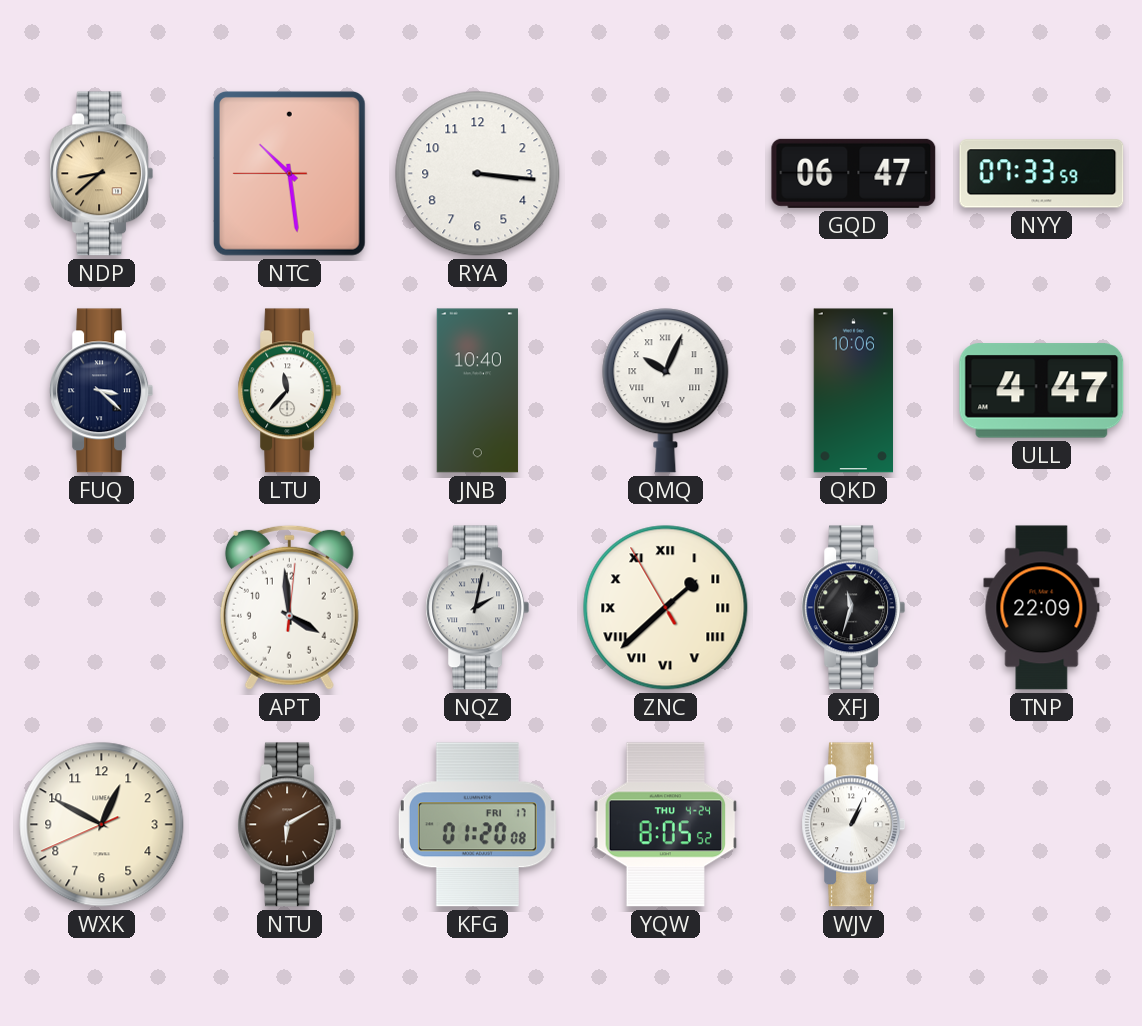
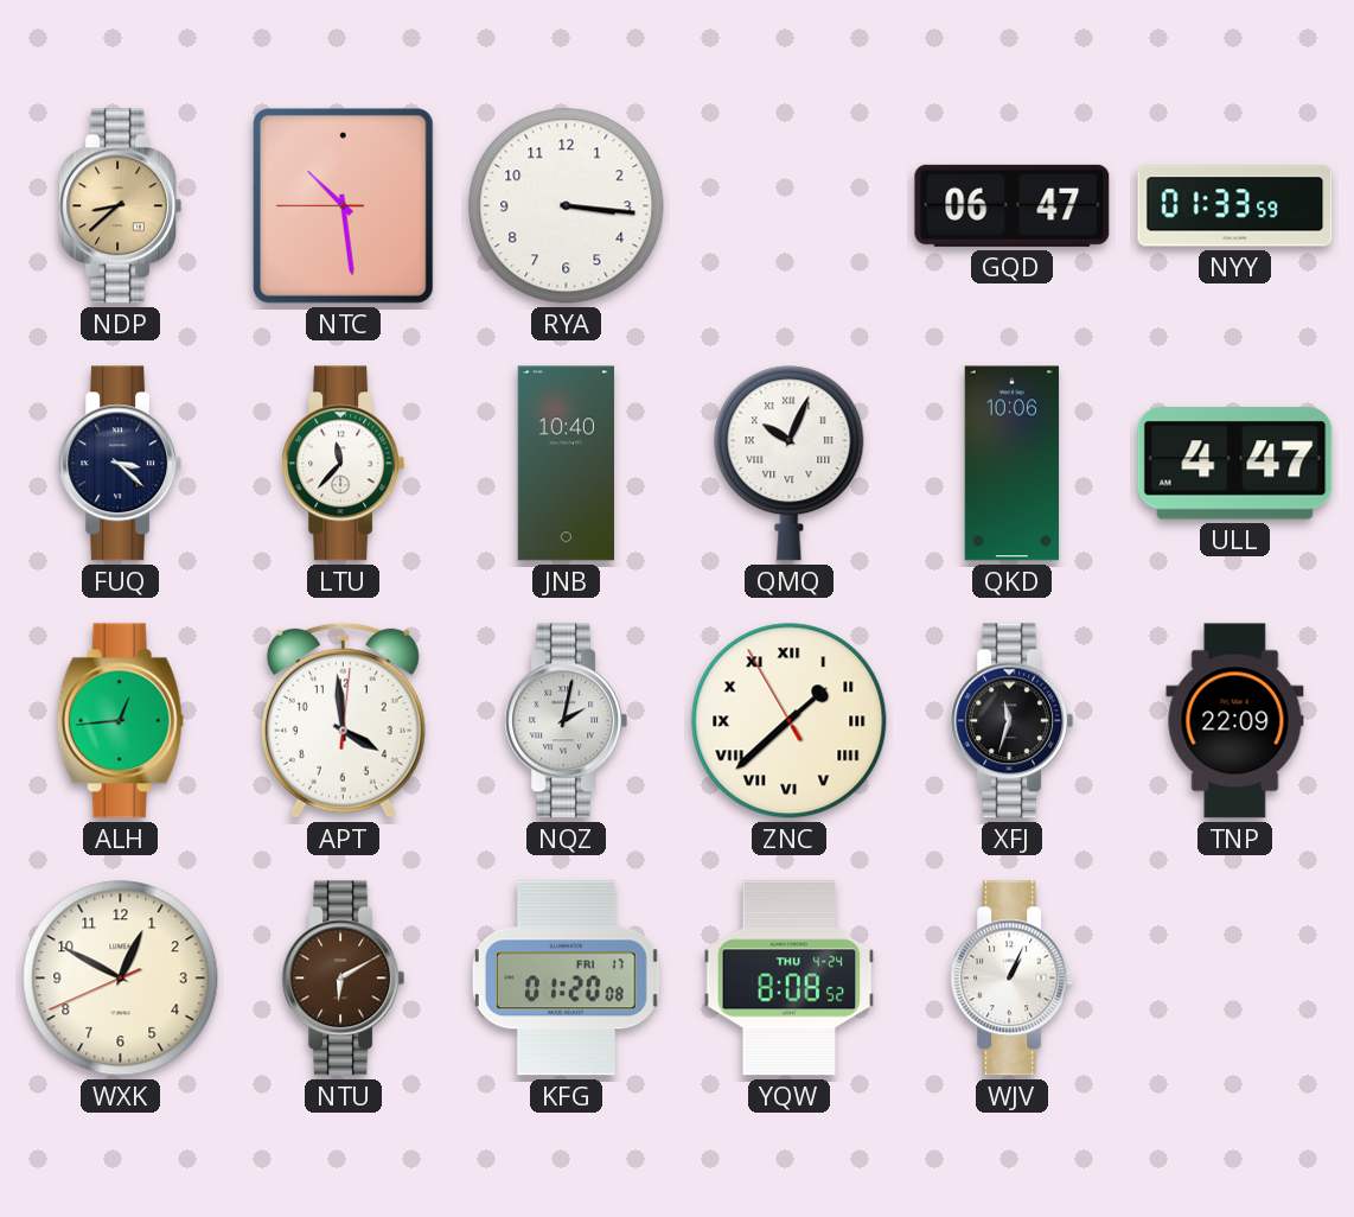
NYY: 07:33 -> 01:33 (1235, 206)
ALH: none -> 12:44 (120, 721)
YQW: 8:05 -> 8:08 (790, 979)
